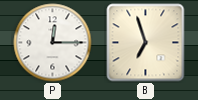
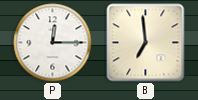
B: 6:57 -> 6:59 (146, 43)
